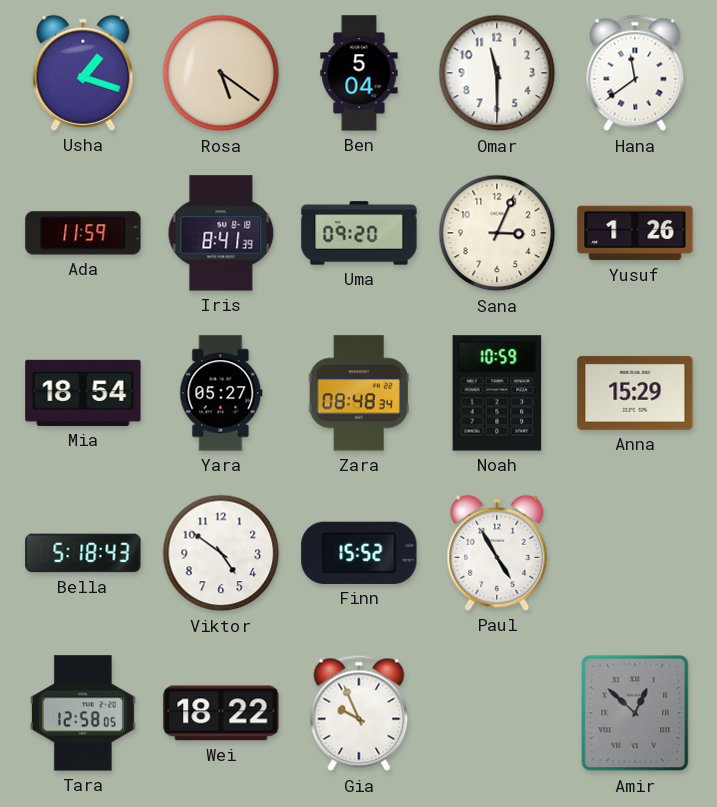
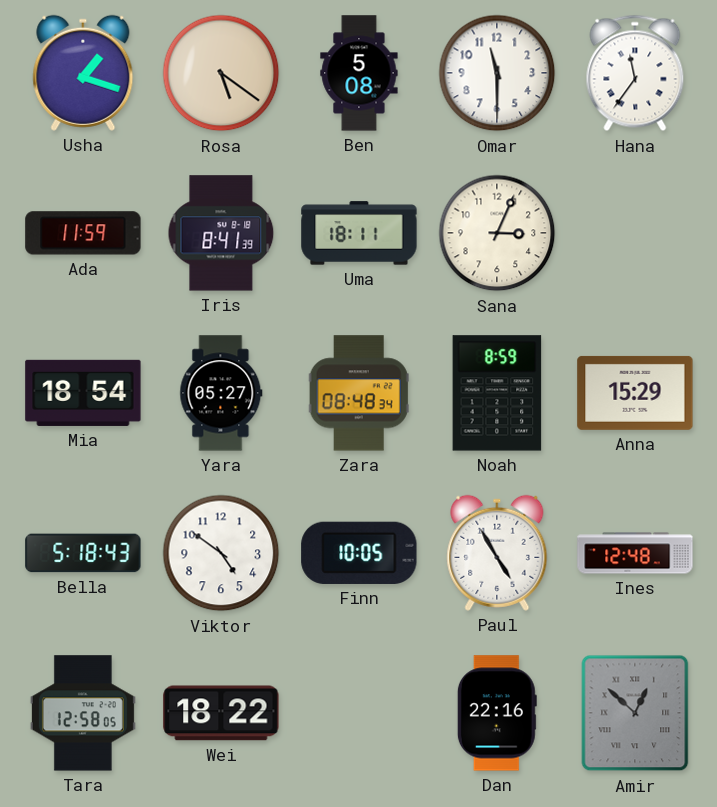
Ben: 5:04 -> 5:08 (359, 73)
Hana: 11:39 -> 11:36 (635, 73)
Uma: 09:20 -> 18:11 (359, 233)
Yusuf: 1:26 -> none (635, 233)
Noah: 10:59 -> 8:59 (497, 393)
Finn: 15:52 -> 10:05 (359, 553)
Ines: none -> 12:48 (635, 553)
Gia: 9:56 -> none (359, 713)
Dan: none -> 22:16 (497, 713)
